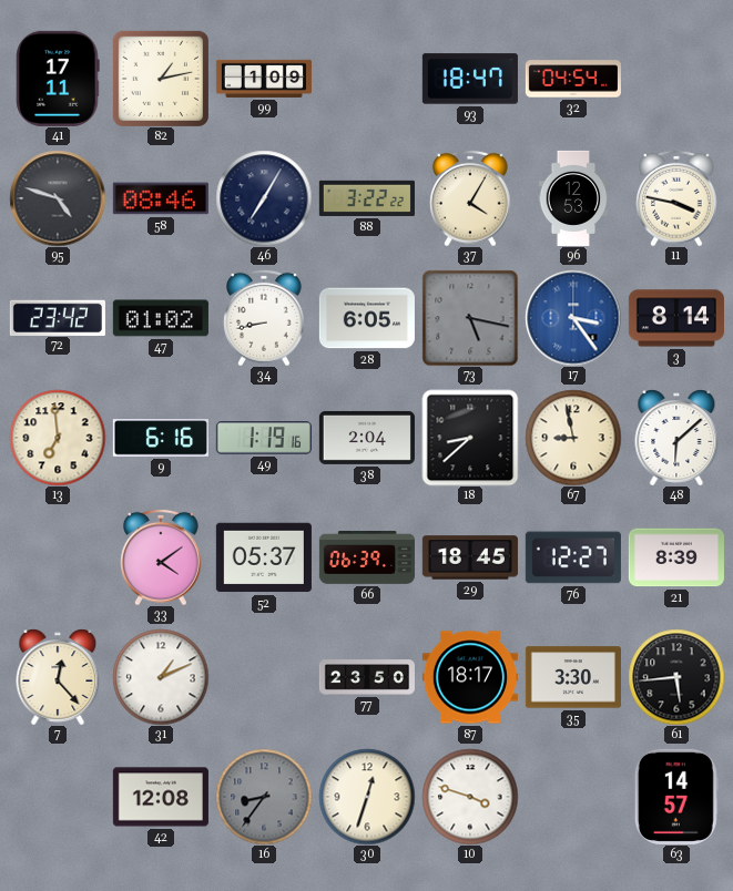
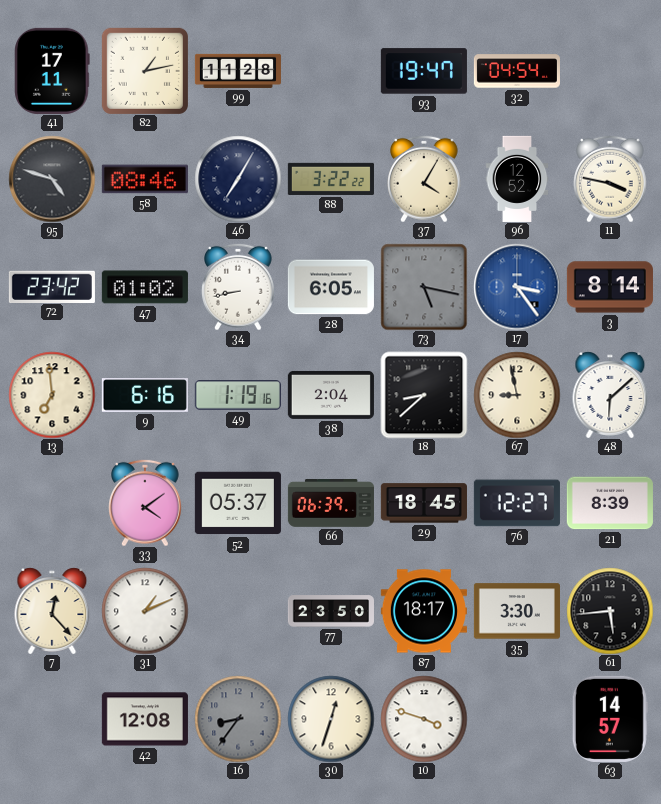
99: 1:09 -> 11:28 (238, 71)
93: 18:47 -> 19:47 (424, 71)
96: 12:53 -> 12:52 (517, 179)
